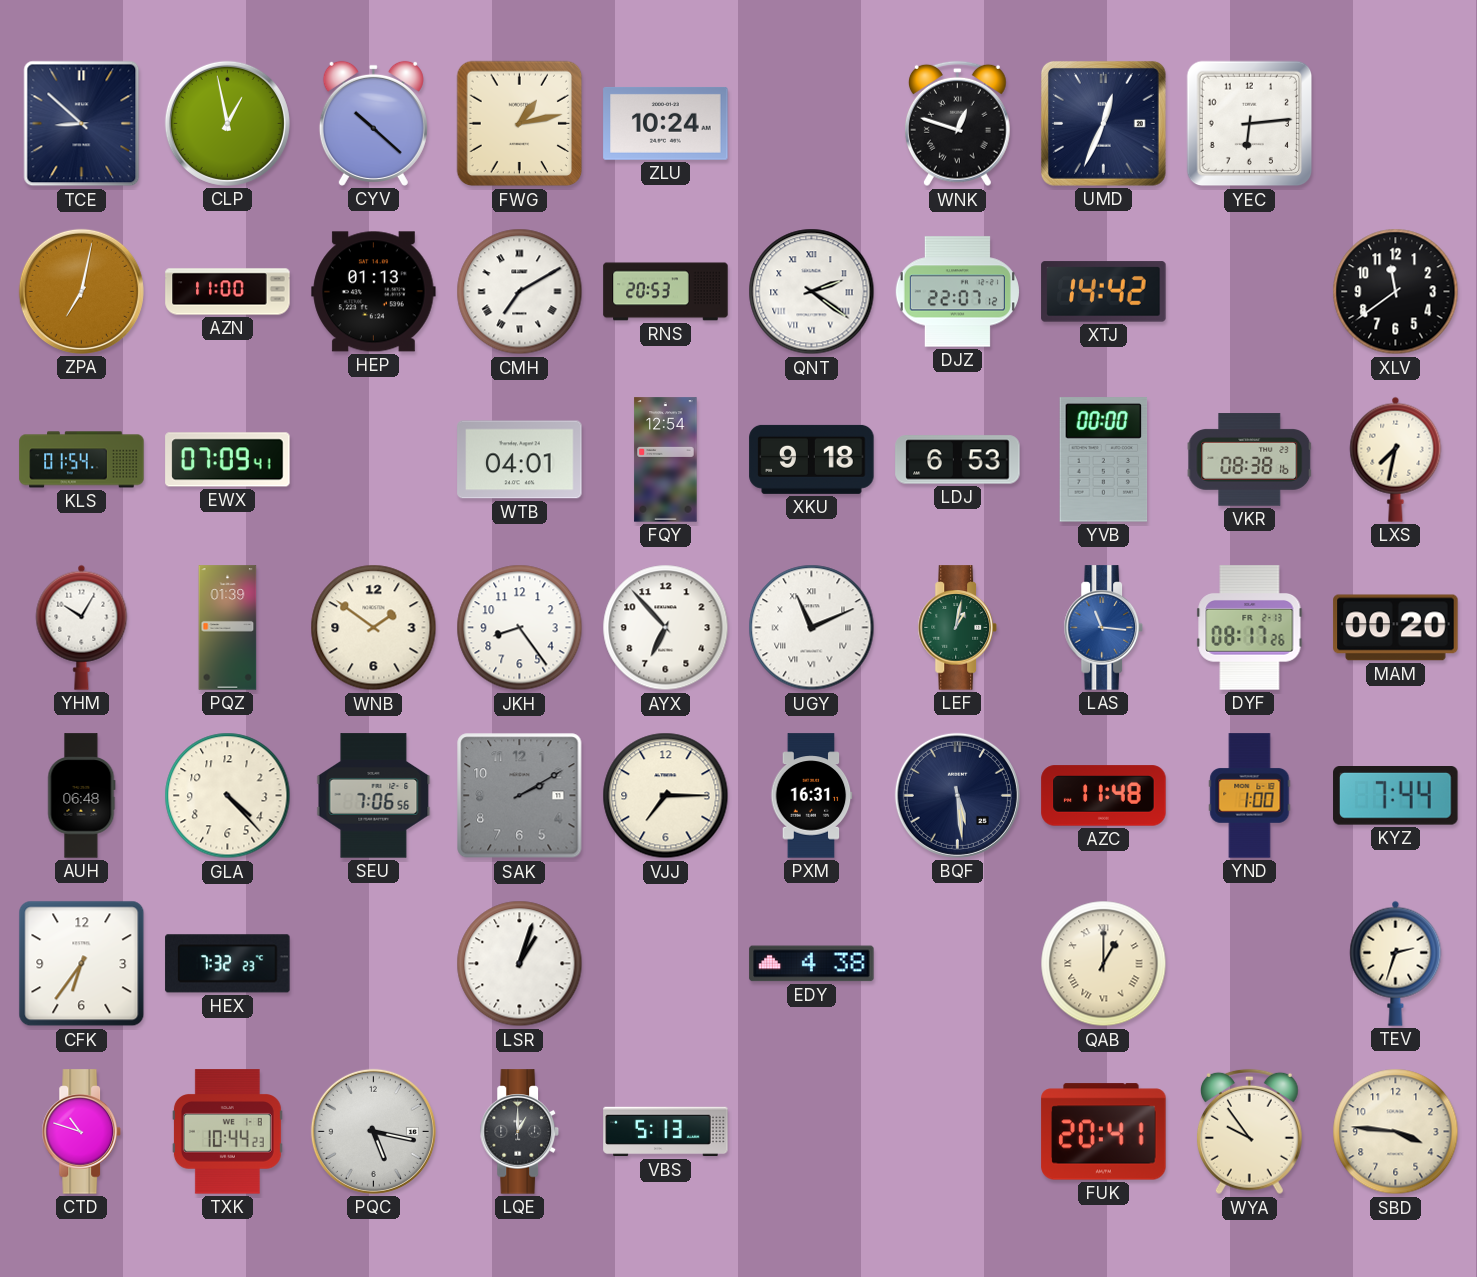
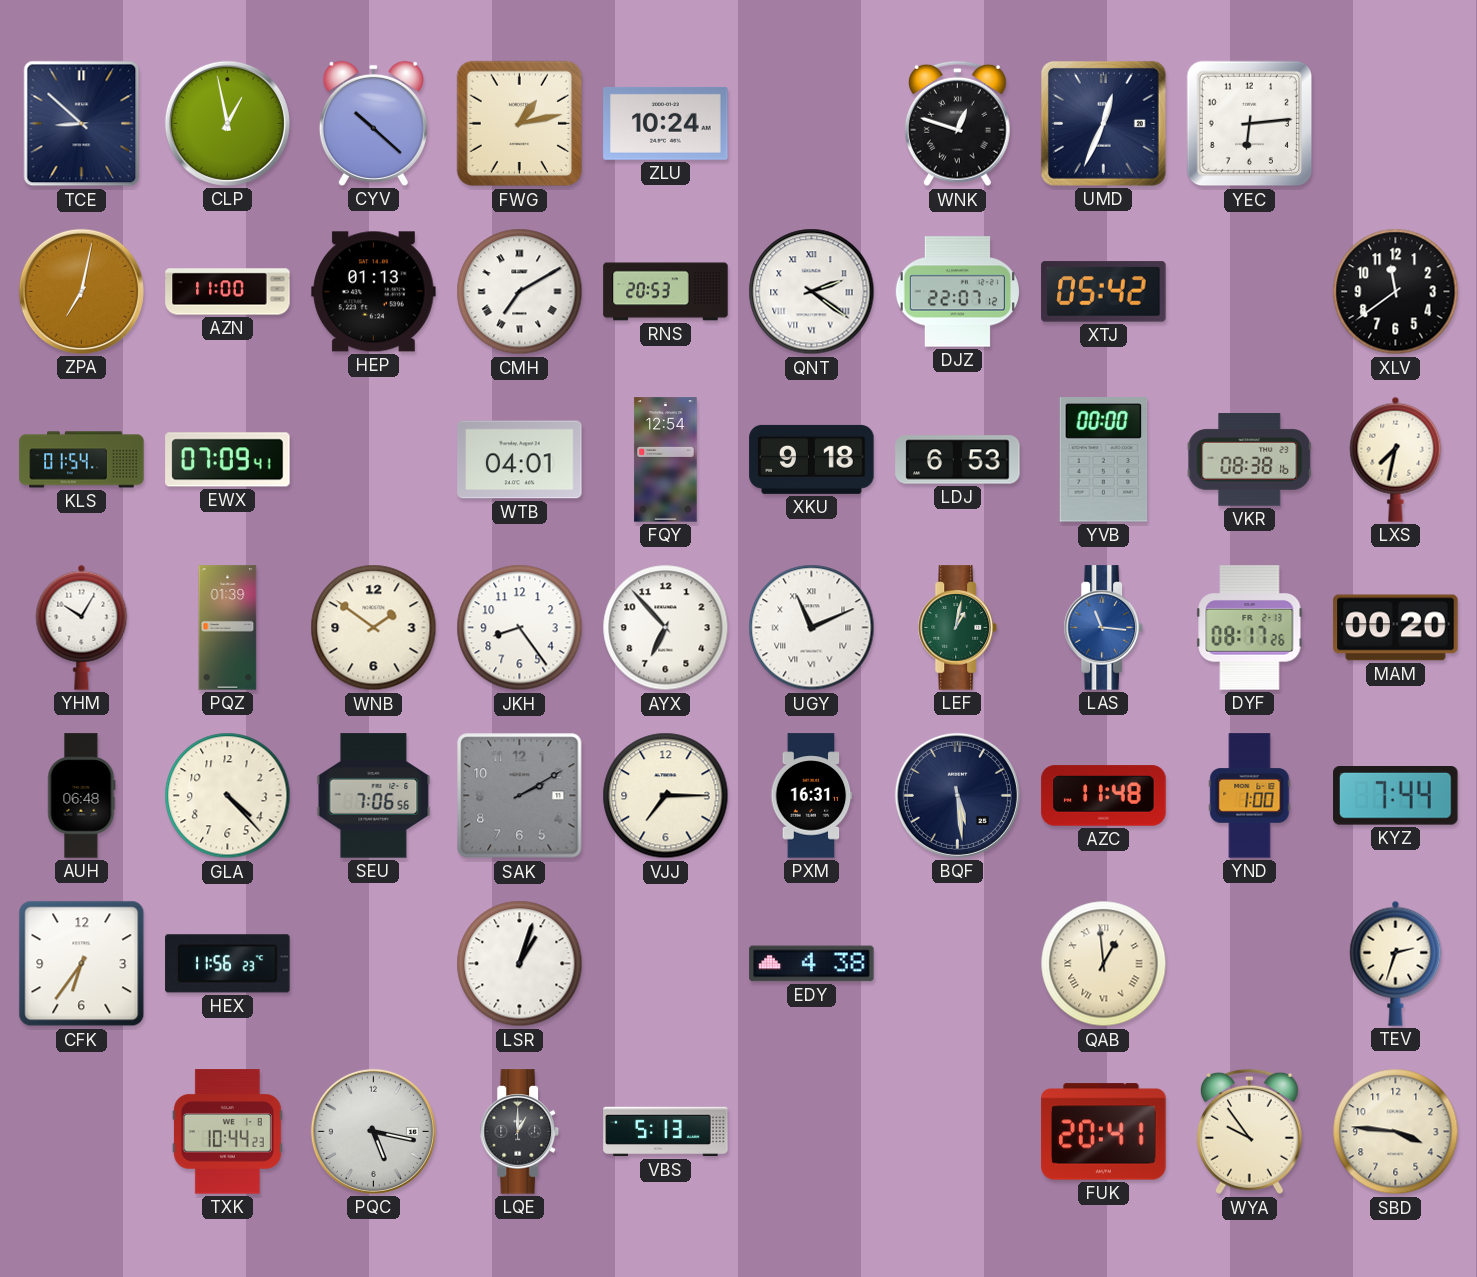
XTJ: 14:42 -> 05:42 (1104, 292)
HEX: 7:32 -> 11:56 (228, 964)
QAB: 1:00 -> 12:59 (1104, 964)
CTD: 10:48 -> none (81, 1132)
